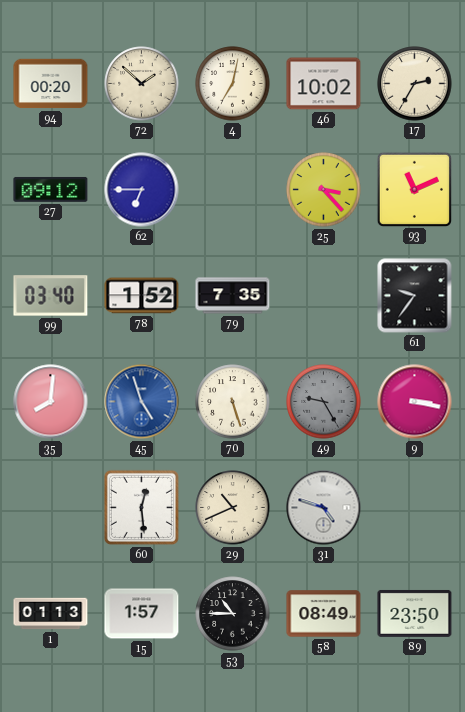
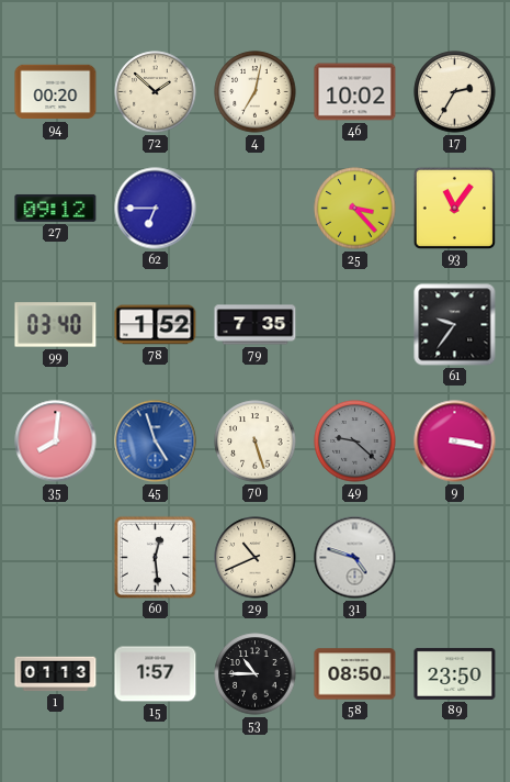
93: 11:11 -> 11:06 (454, 208)
49: 9:25 -> 9:22 (355, 442)
58: 08:49 -> 08:50 (355, 674)
